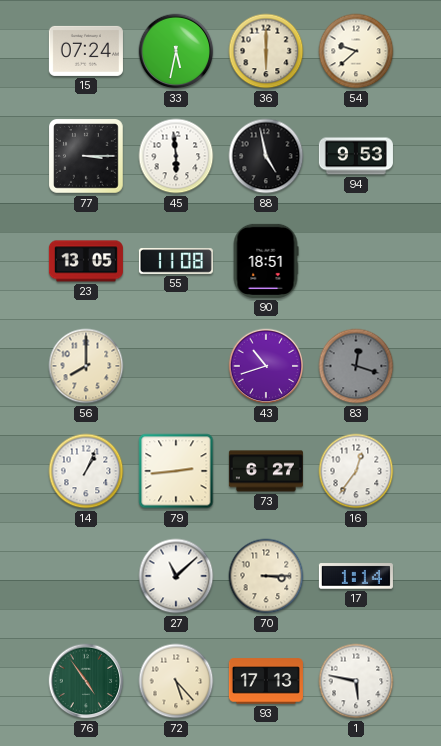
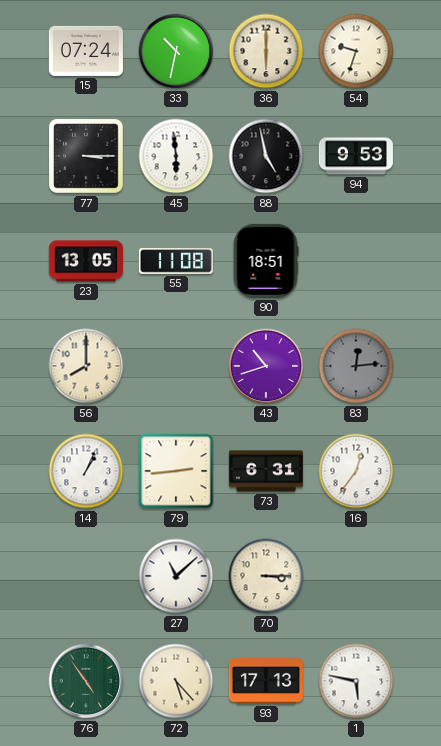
33: 5:32 -> 10:32 (176, 51)
54: 9:38 -> 9:33 (356, 51)
83: 12:18 -> 12:14 (356, 366)
73: 6:27 -> 6:31 (266, 471)
17: 1:14 -> none (356, 576)
